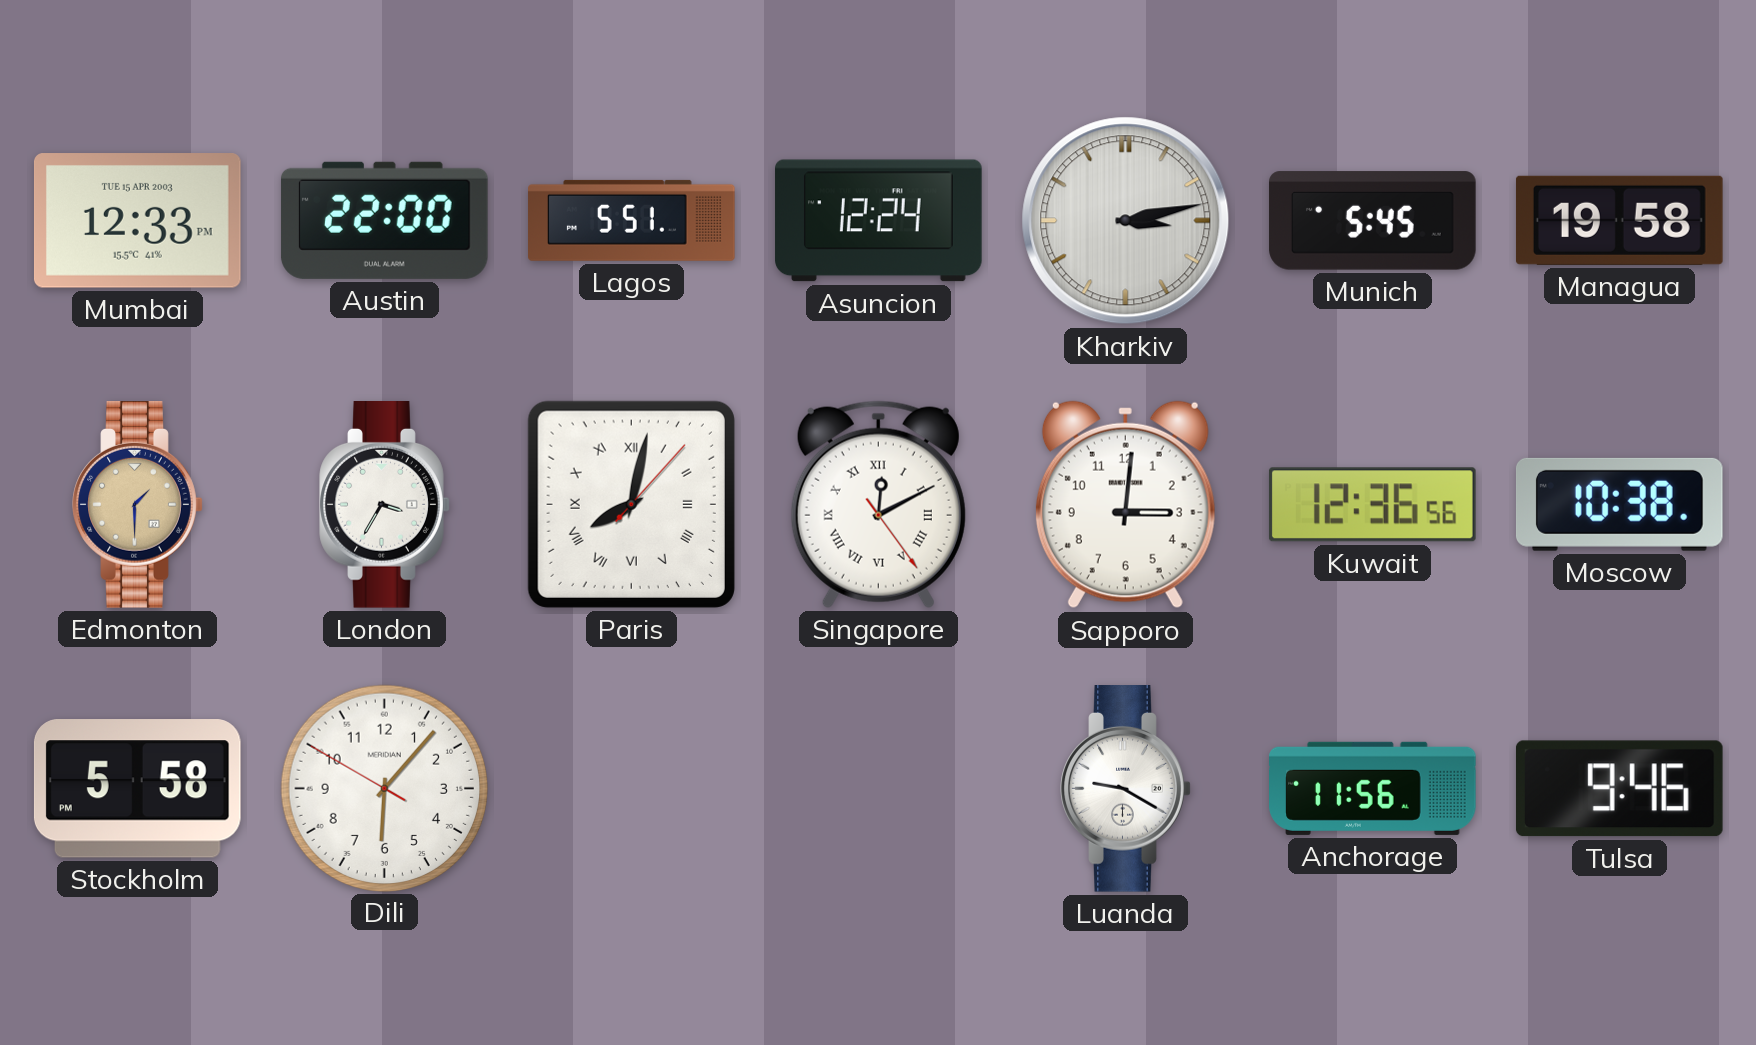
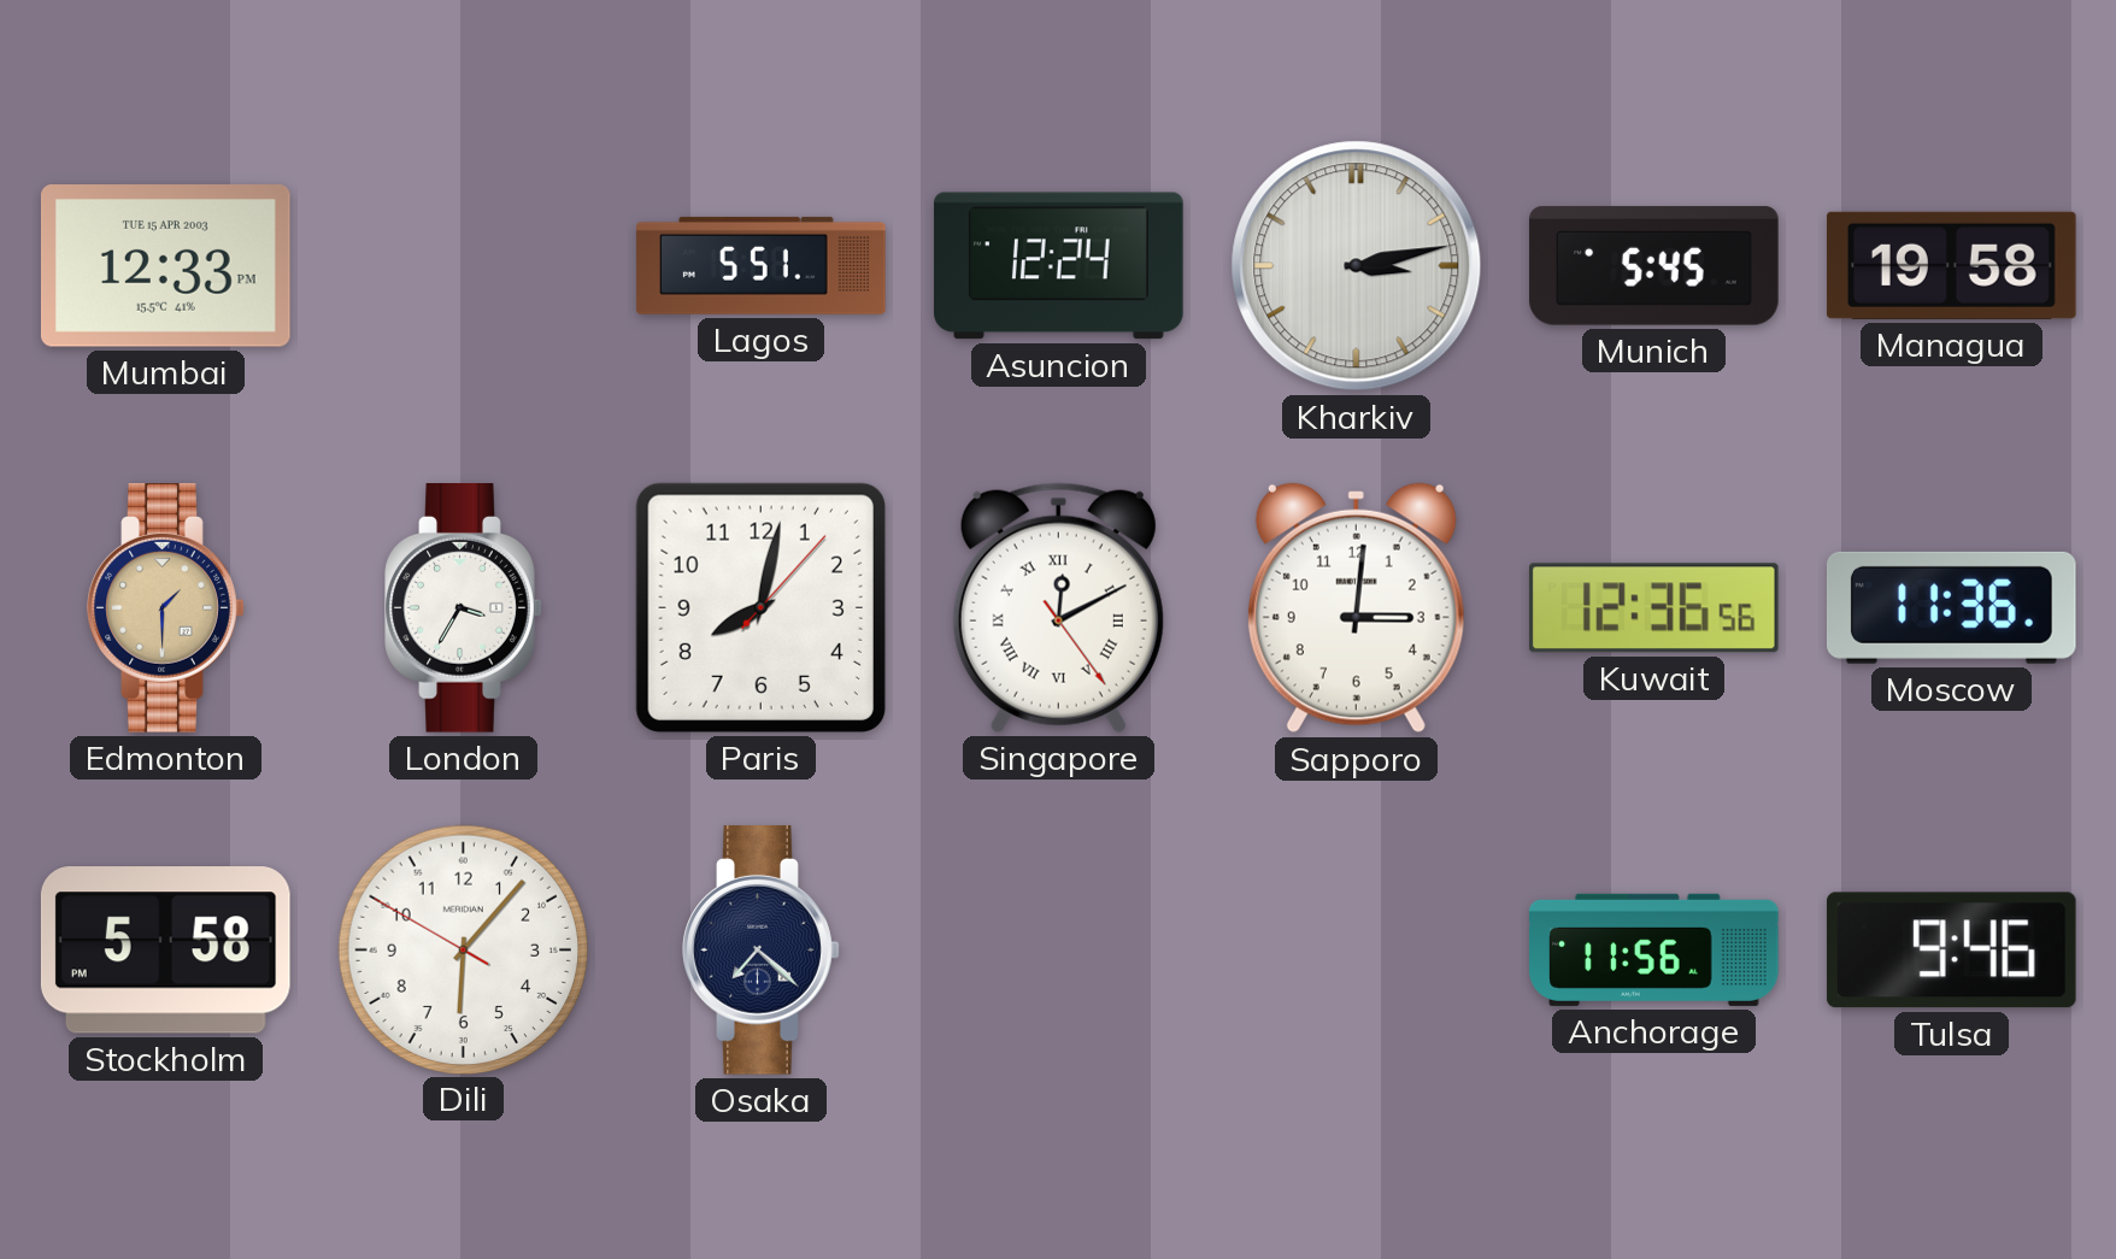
Austin: 22:00 -> none (384, 220)
Paris numerals: Roman -> Arabic (760, 607)
Moscow: 10:38 -> 11:36 (1951, 607)
Osaka: none -> 7:22 (762, 951)
Luanda: 9:20 -> none (1126, 789)
